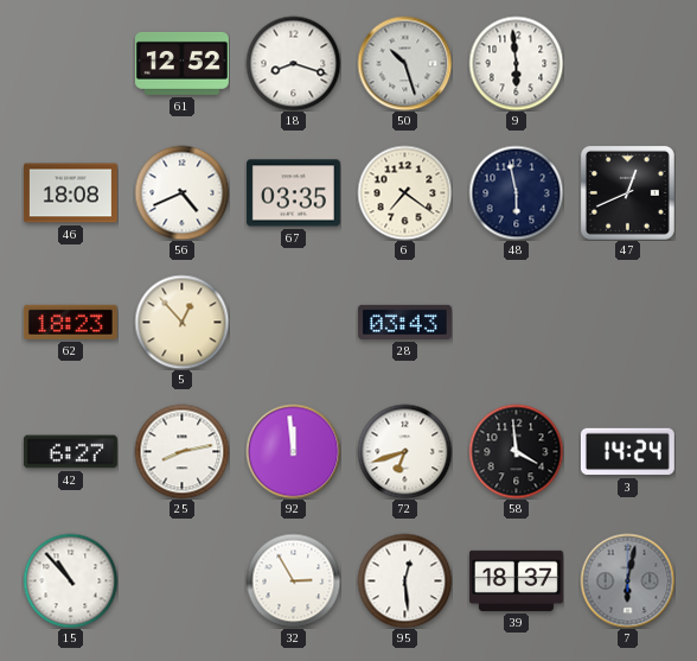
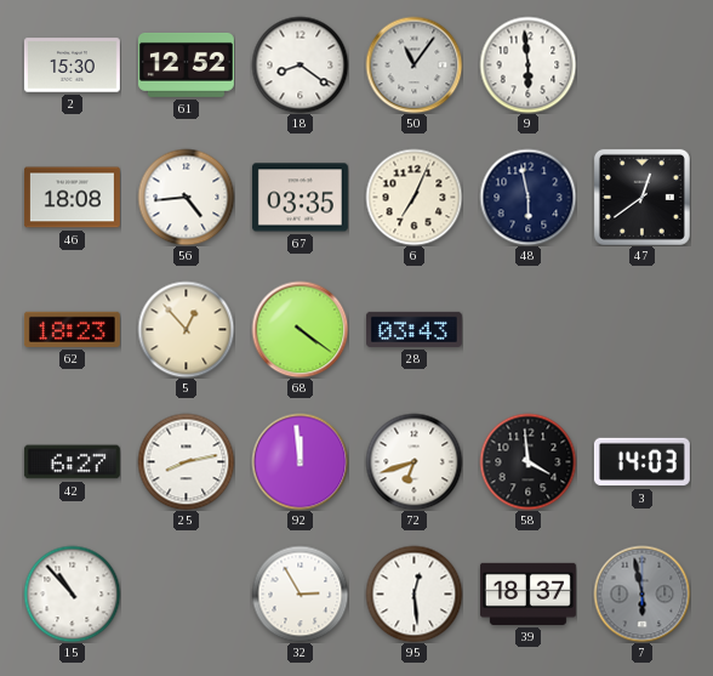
2: none -> 15:30 (72, 66)
18: 8:18 -> 8:21 (300, 64)
50: 10:27 -> 11:06 (413, 64)
56: 4:41 -> 4:44 (186, 197)
6: 7:21 -> 7:04 (413, 197)
47: 12:41 -> 12:39 (641, 197)
68: none -> 4:21 (300, 329)
3: 14:24 -> 14:03 (641, 462)
7: 6:02 -> 5:58 (641, 593)
